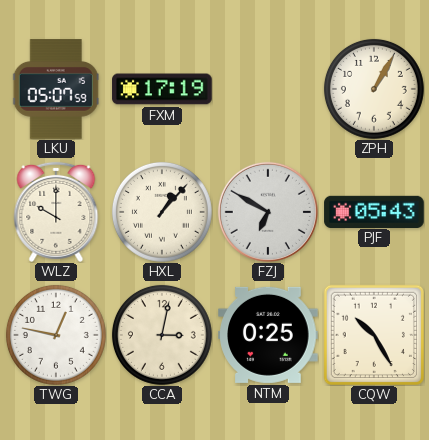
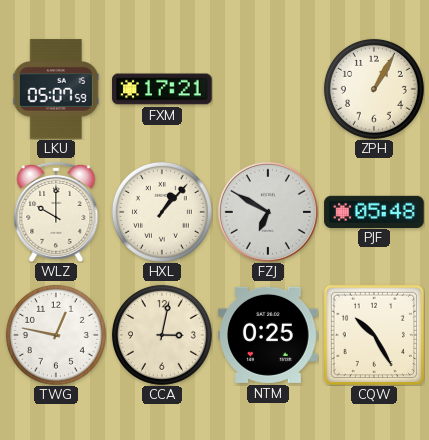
FXM: 17:19 -> 17:21 (162, 89)
PJF: 05:43 -> 05:48 (374, 211)
